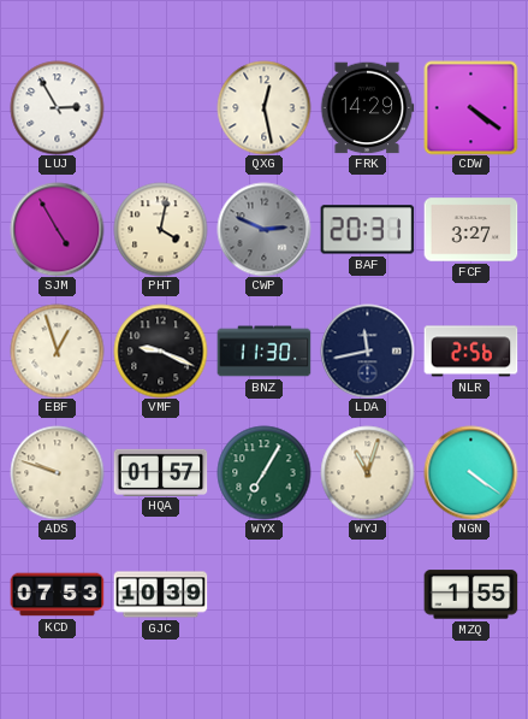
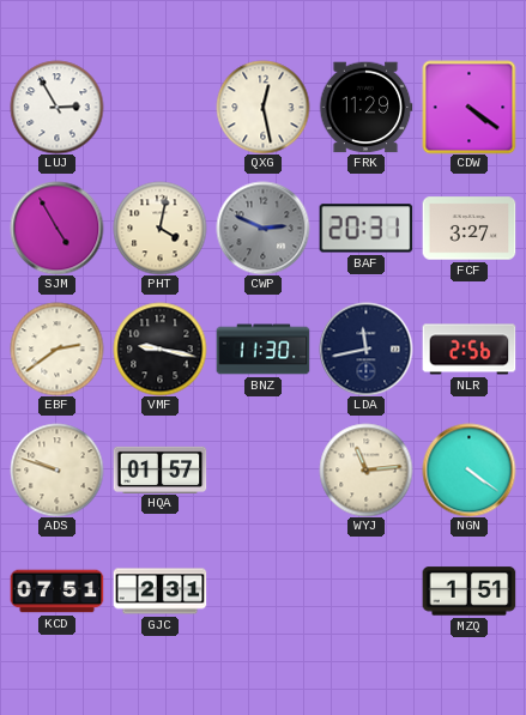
FRK: 14:29 -> 11:29 (365, 108)
EBF: 12:57 -> 2:39 (56, 349)
VMF: 9:19 -> 9:17 (159, 349)
WYX: 7:05 -> none (263, 472)
WYJ: 11:03 -> 11:14 (365, 469)
KCD: 07:53 -> 07:51 (56, 592)
GJC: 10:39 -> 2:31 (159, 592)
MZQ: 1:55 -> 1:51 (468, 592)
